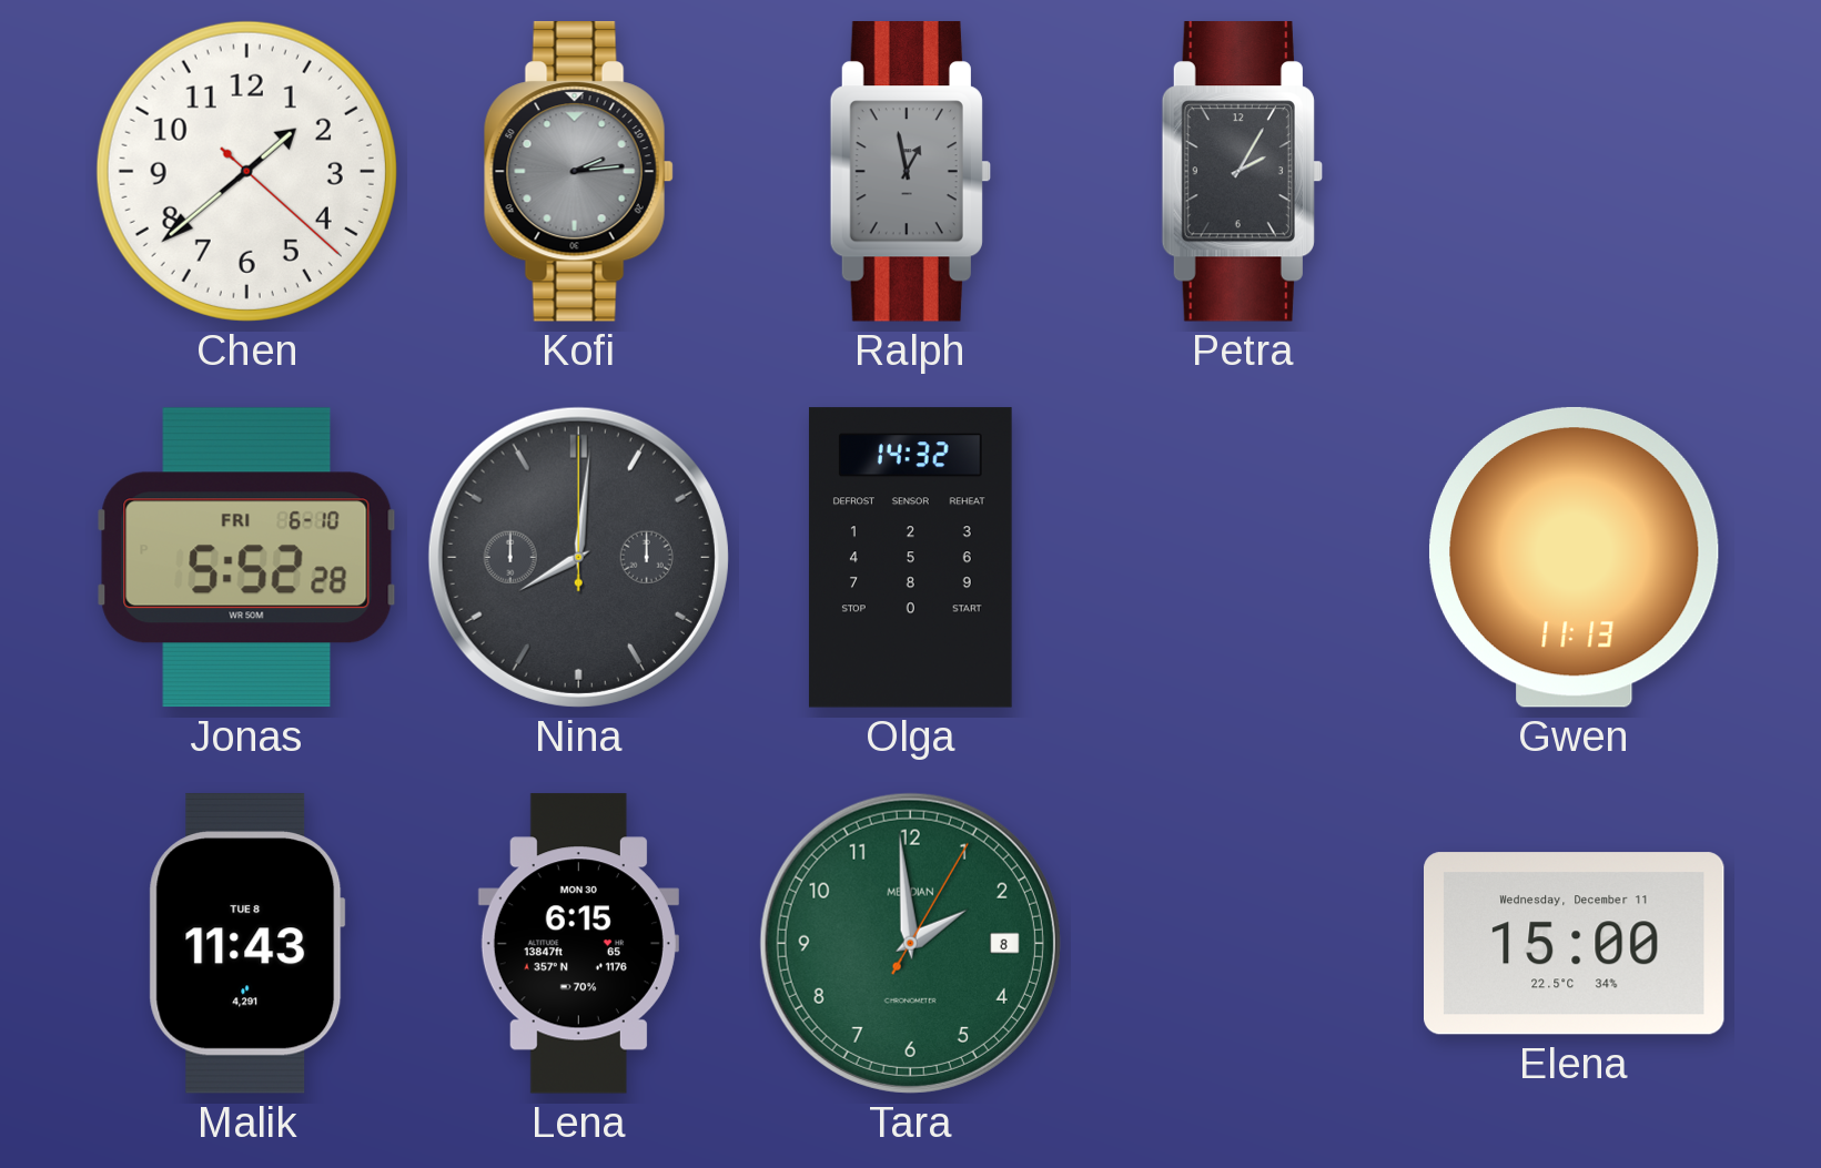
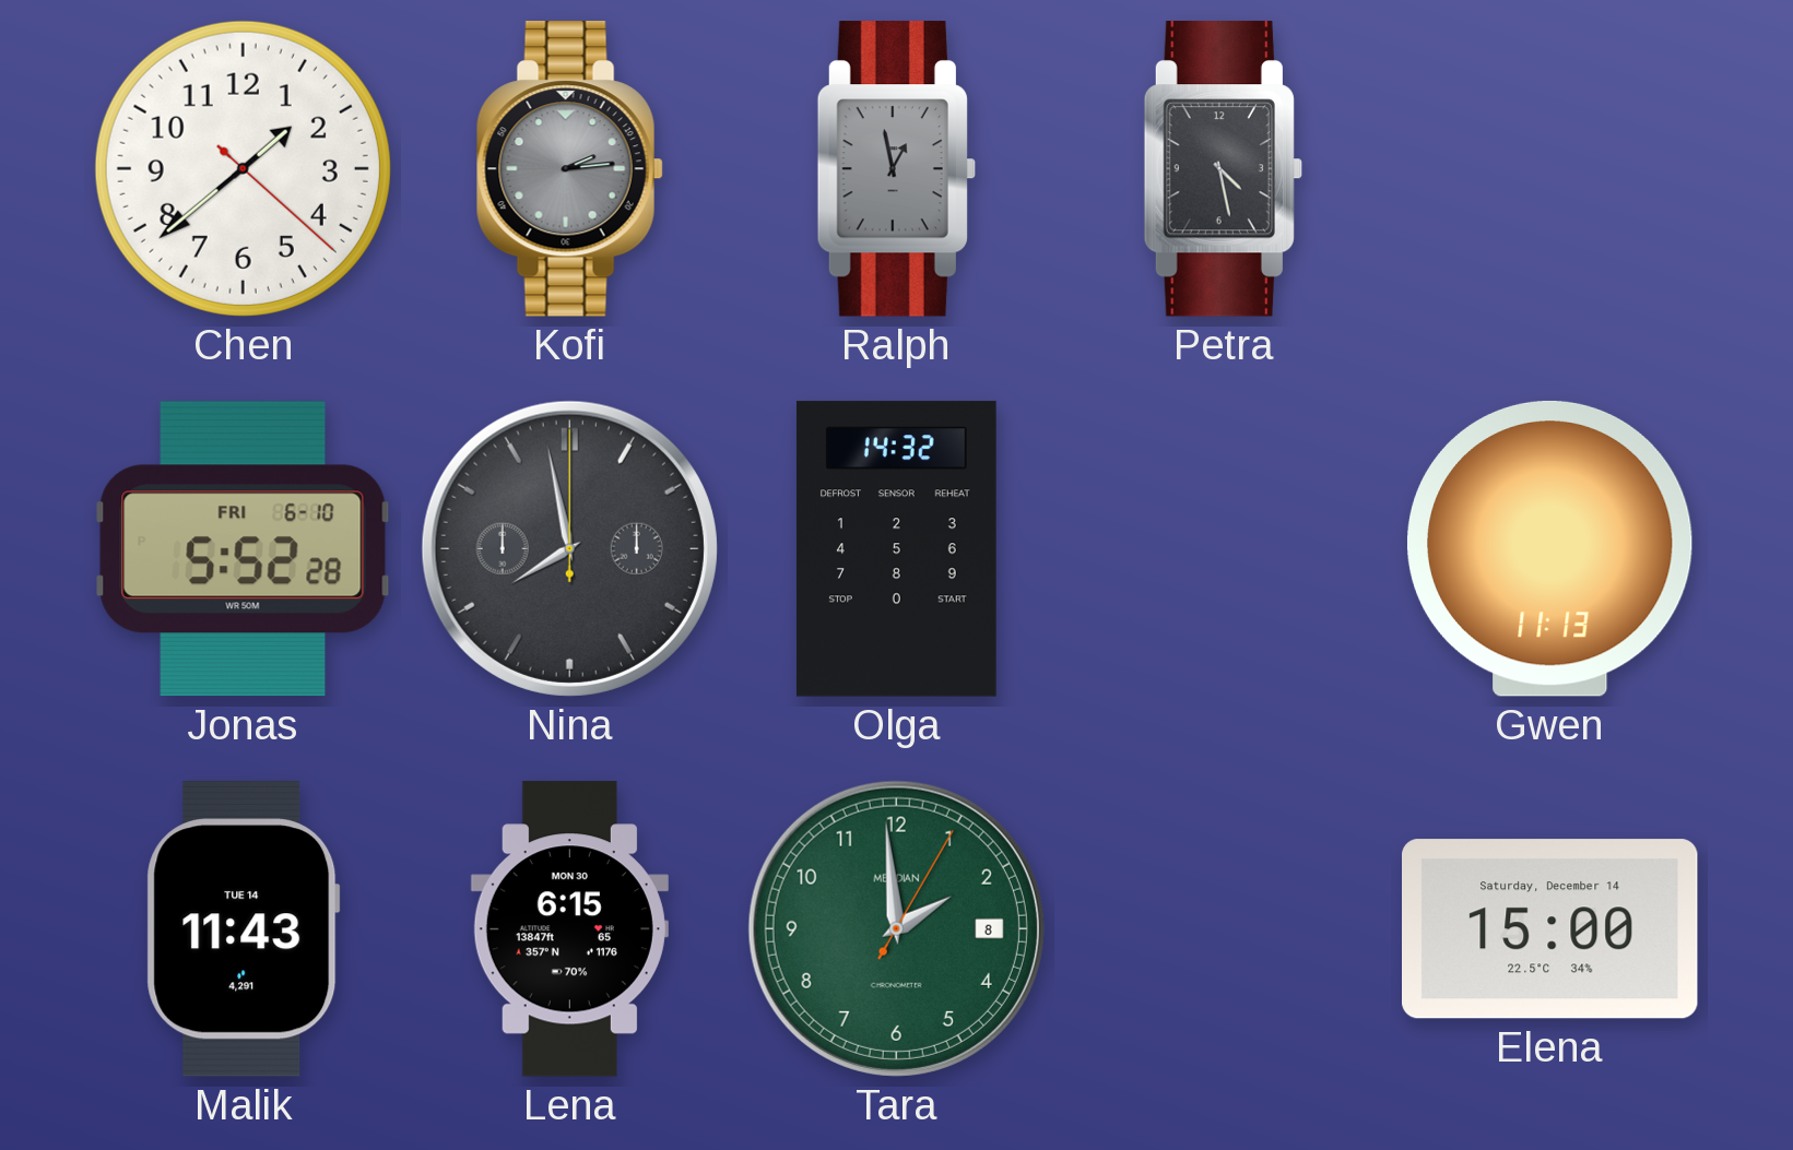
Petra: 2:05 -> 4:28 (1223, 169)
Nina: 8:01 -> 7:58 (569, 548)
Malik date: TUE 8 -> TUE 14 (243, 928)
Elena date: Wednesday, December 11 -> Saturday, December 14 (1550, 929)
